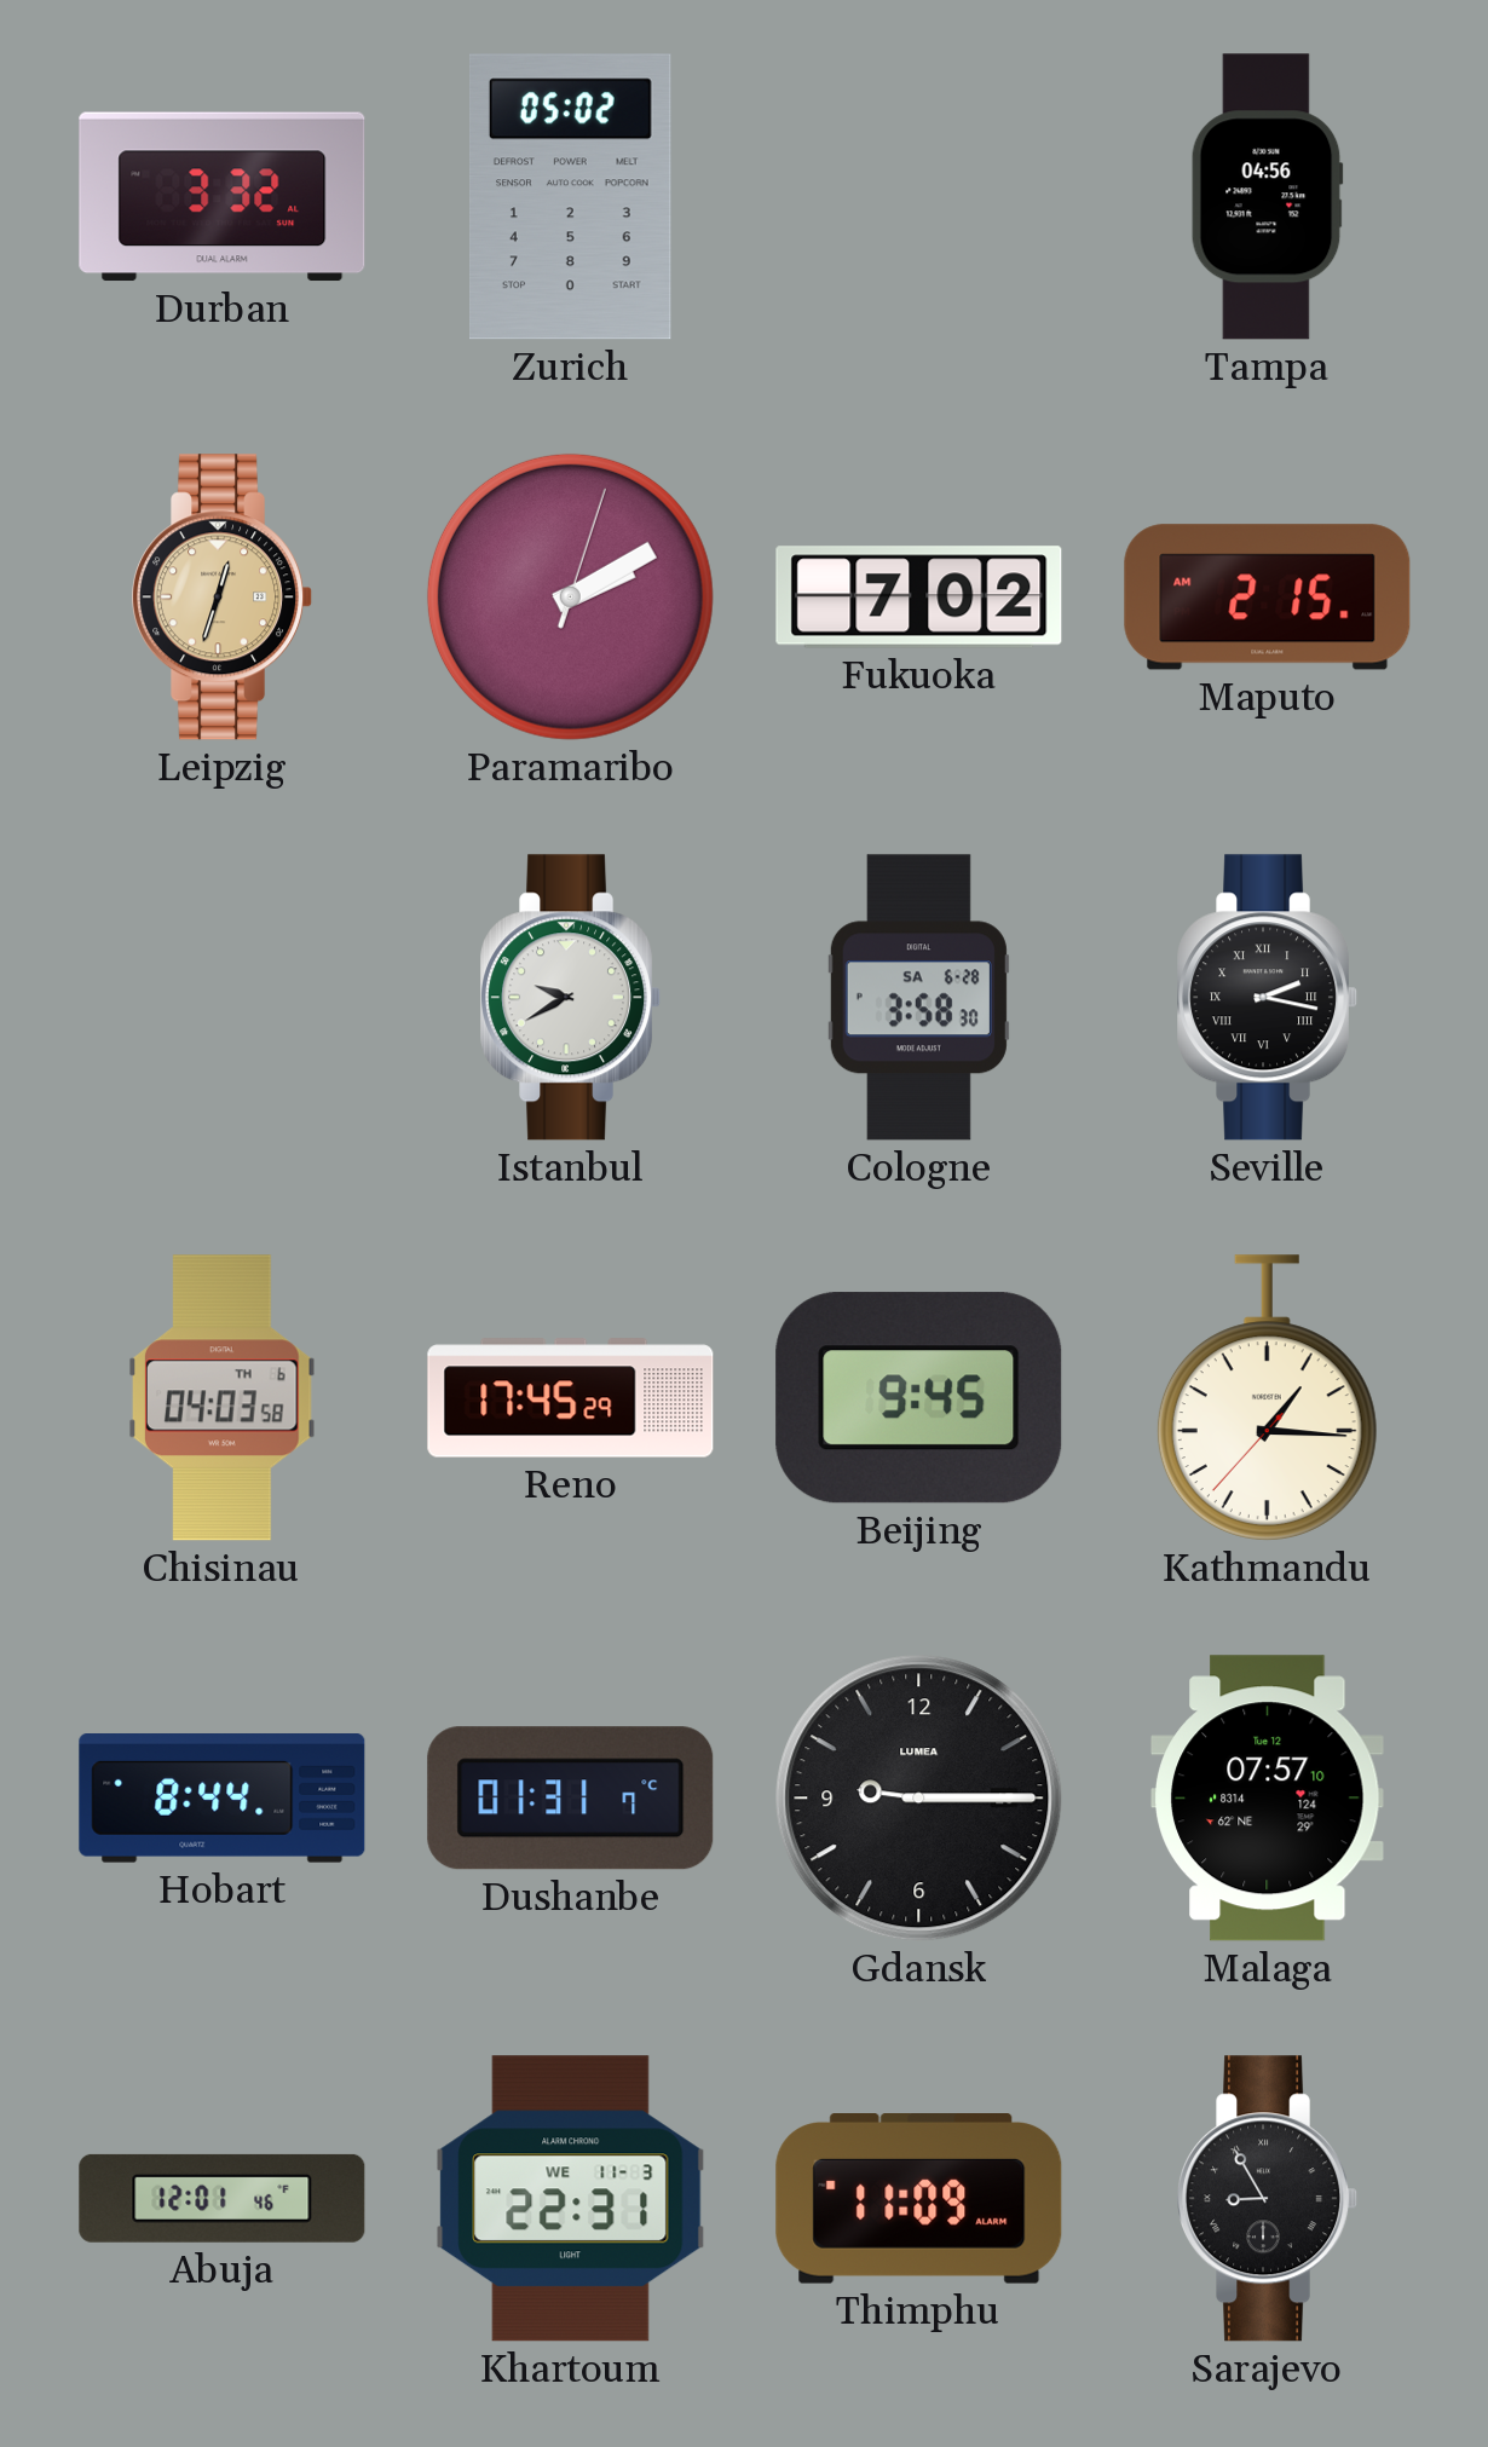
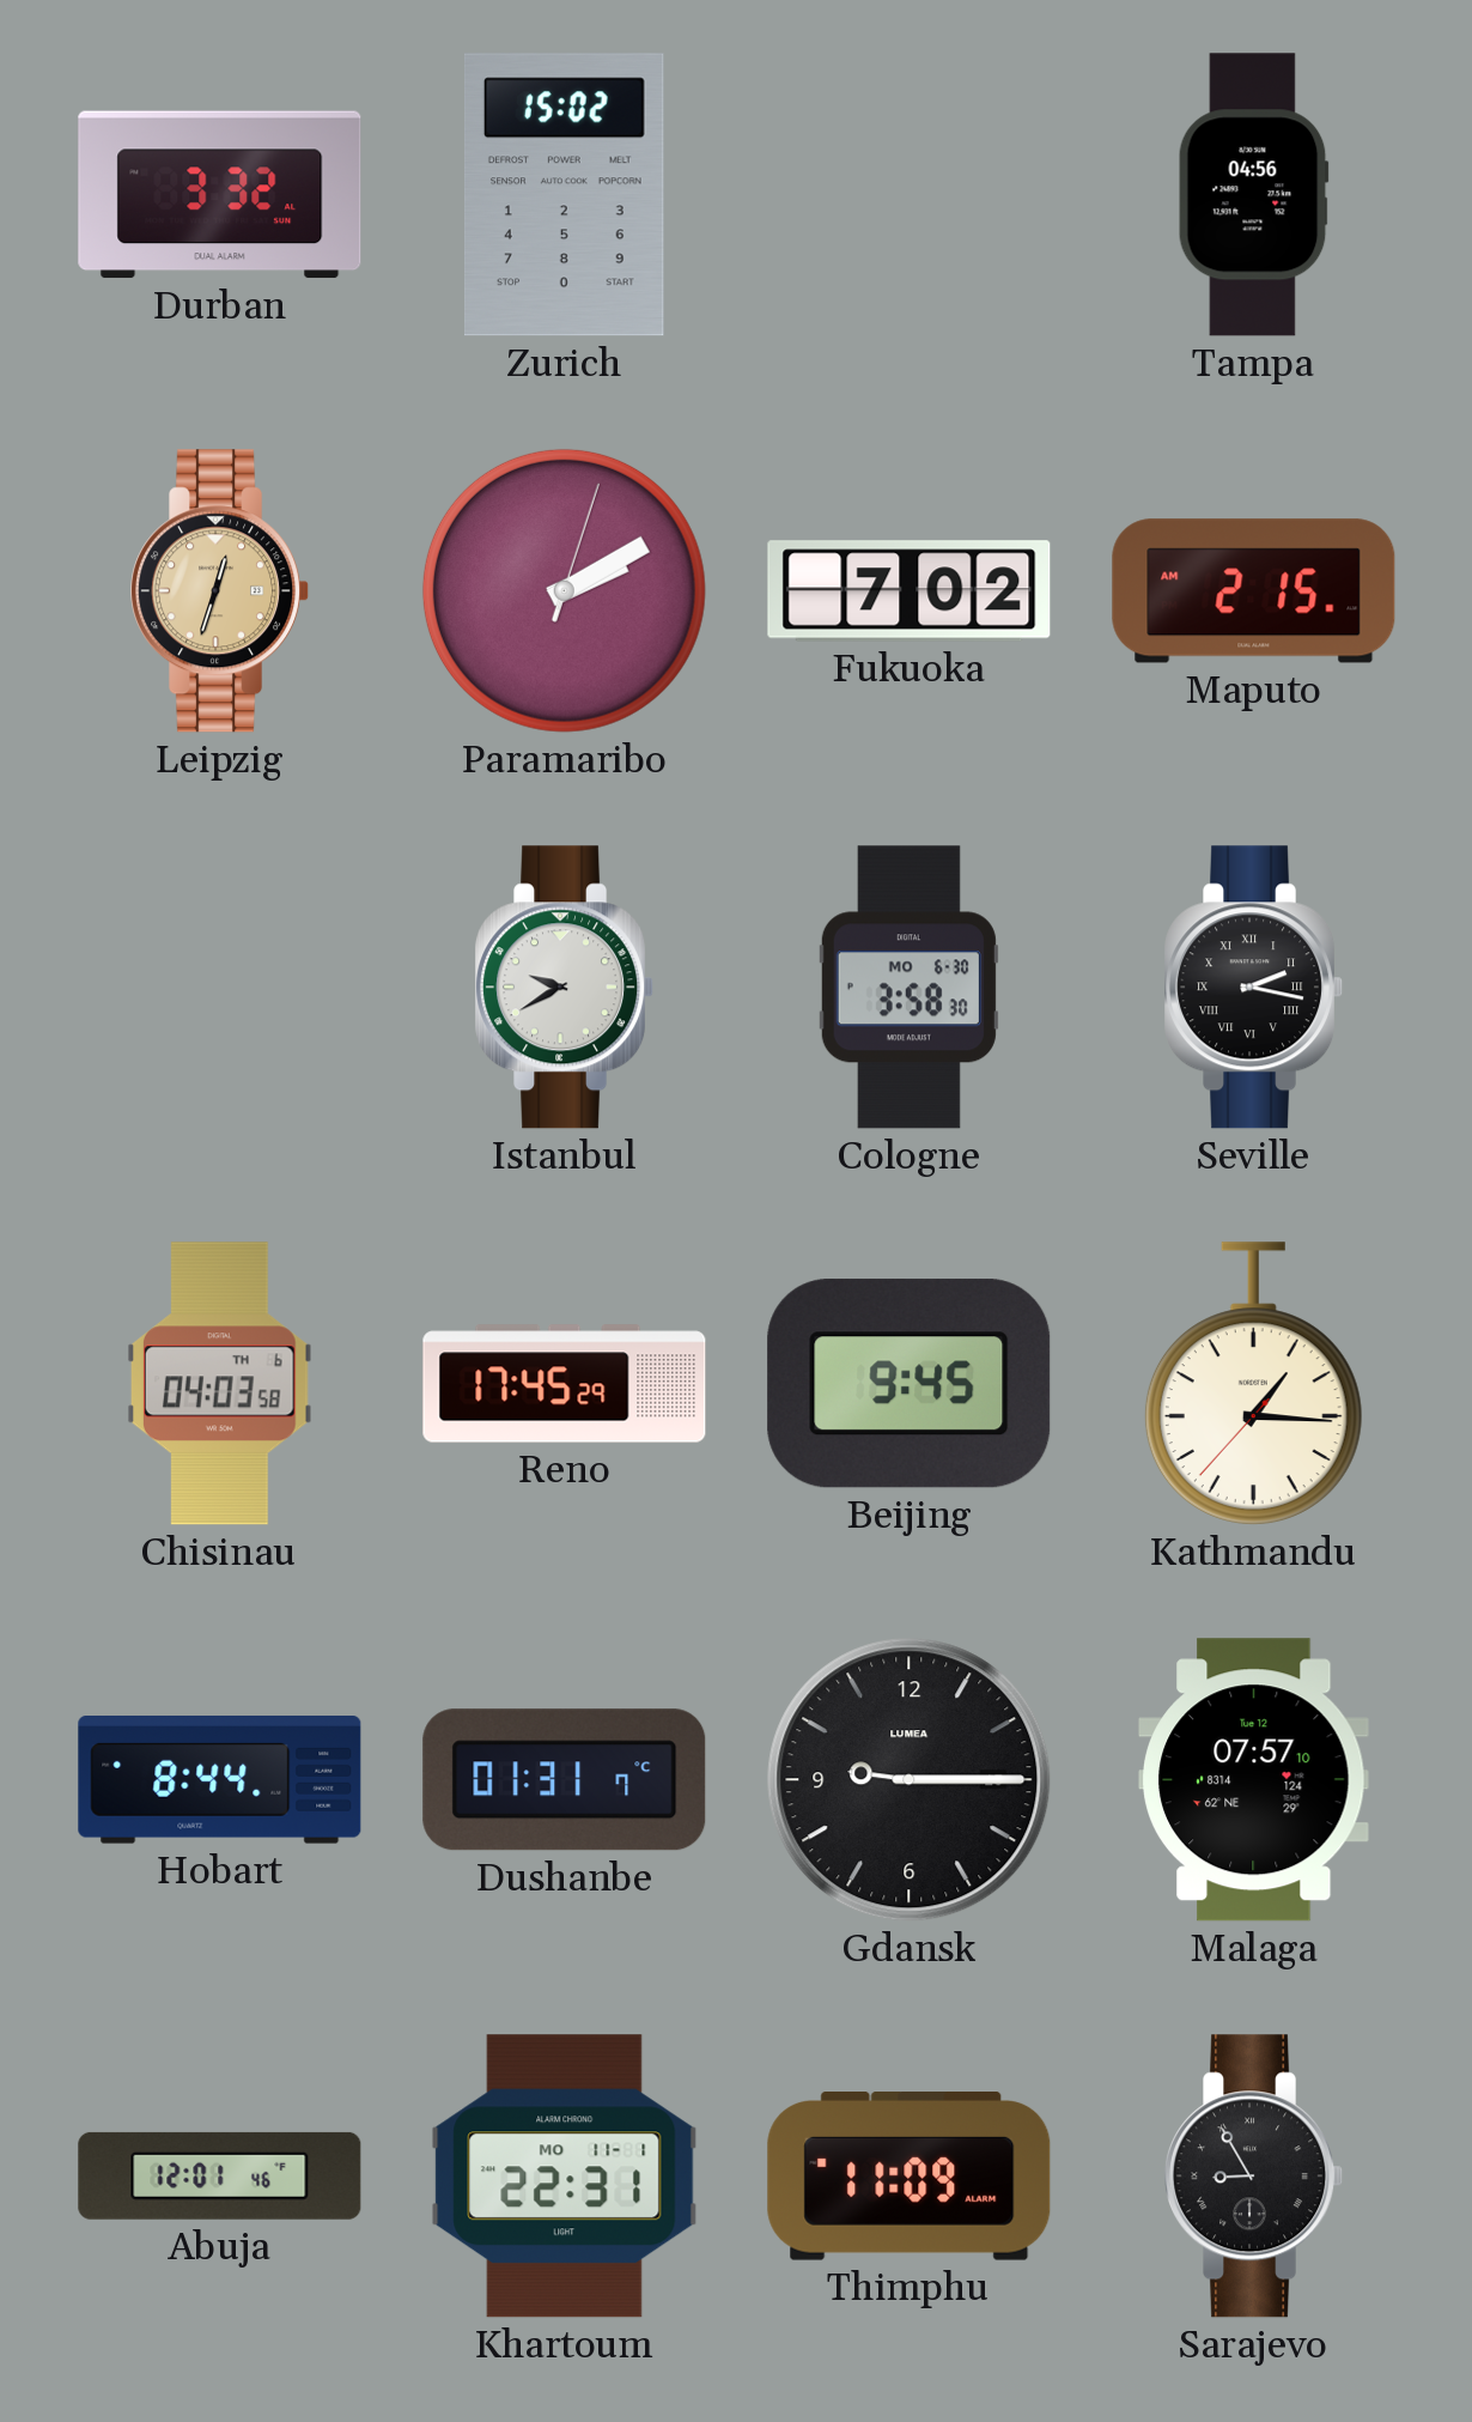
Zurich: 05:02 -> 15:02 (565, 195)
Cologne date: SA 6-28 -> MO 6-30 (908, 988)
Khartoum date: WE 11-3 -> MO 11-1 (565, 2177)
